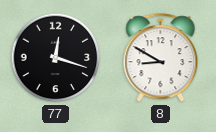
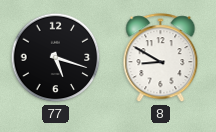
77: 12:18 -> 5:18 (56, 58)
